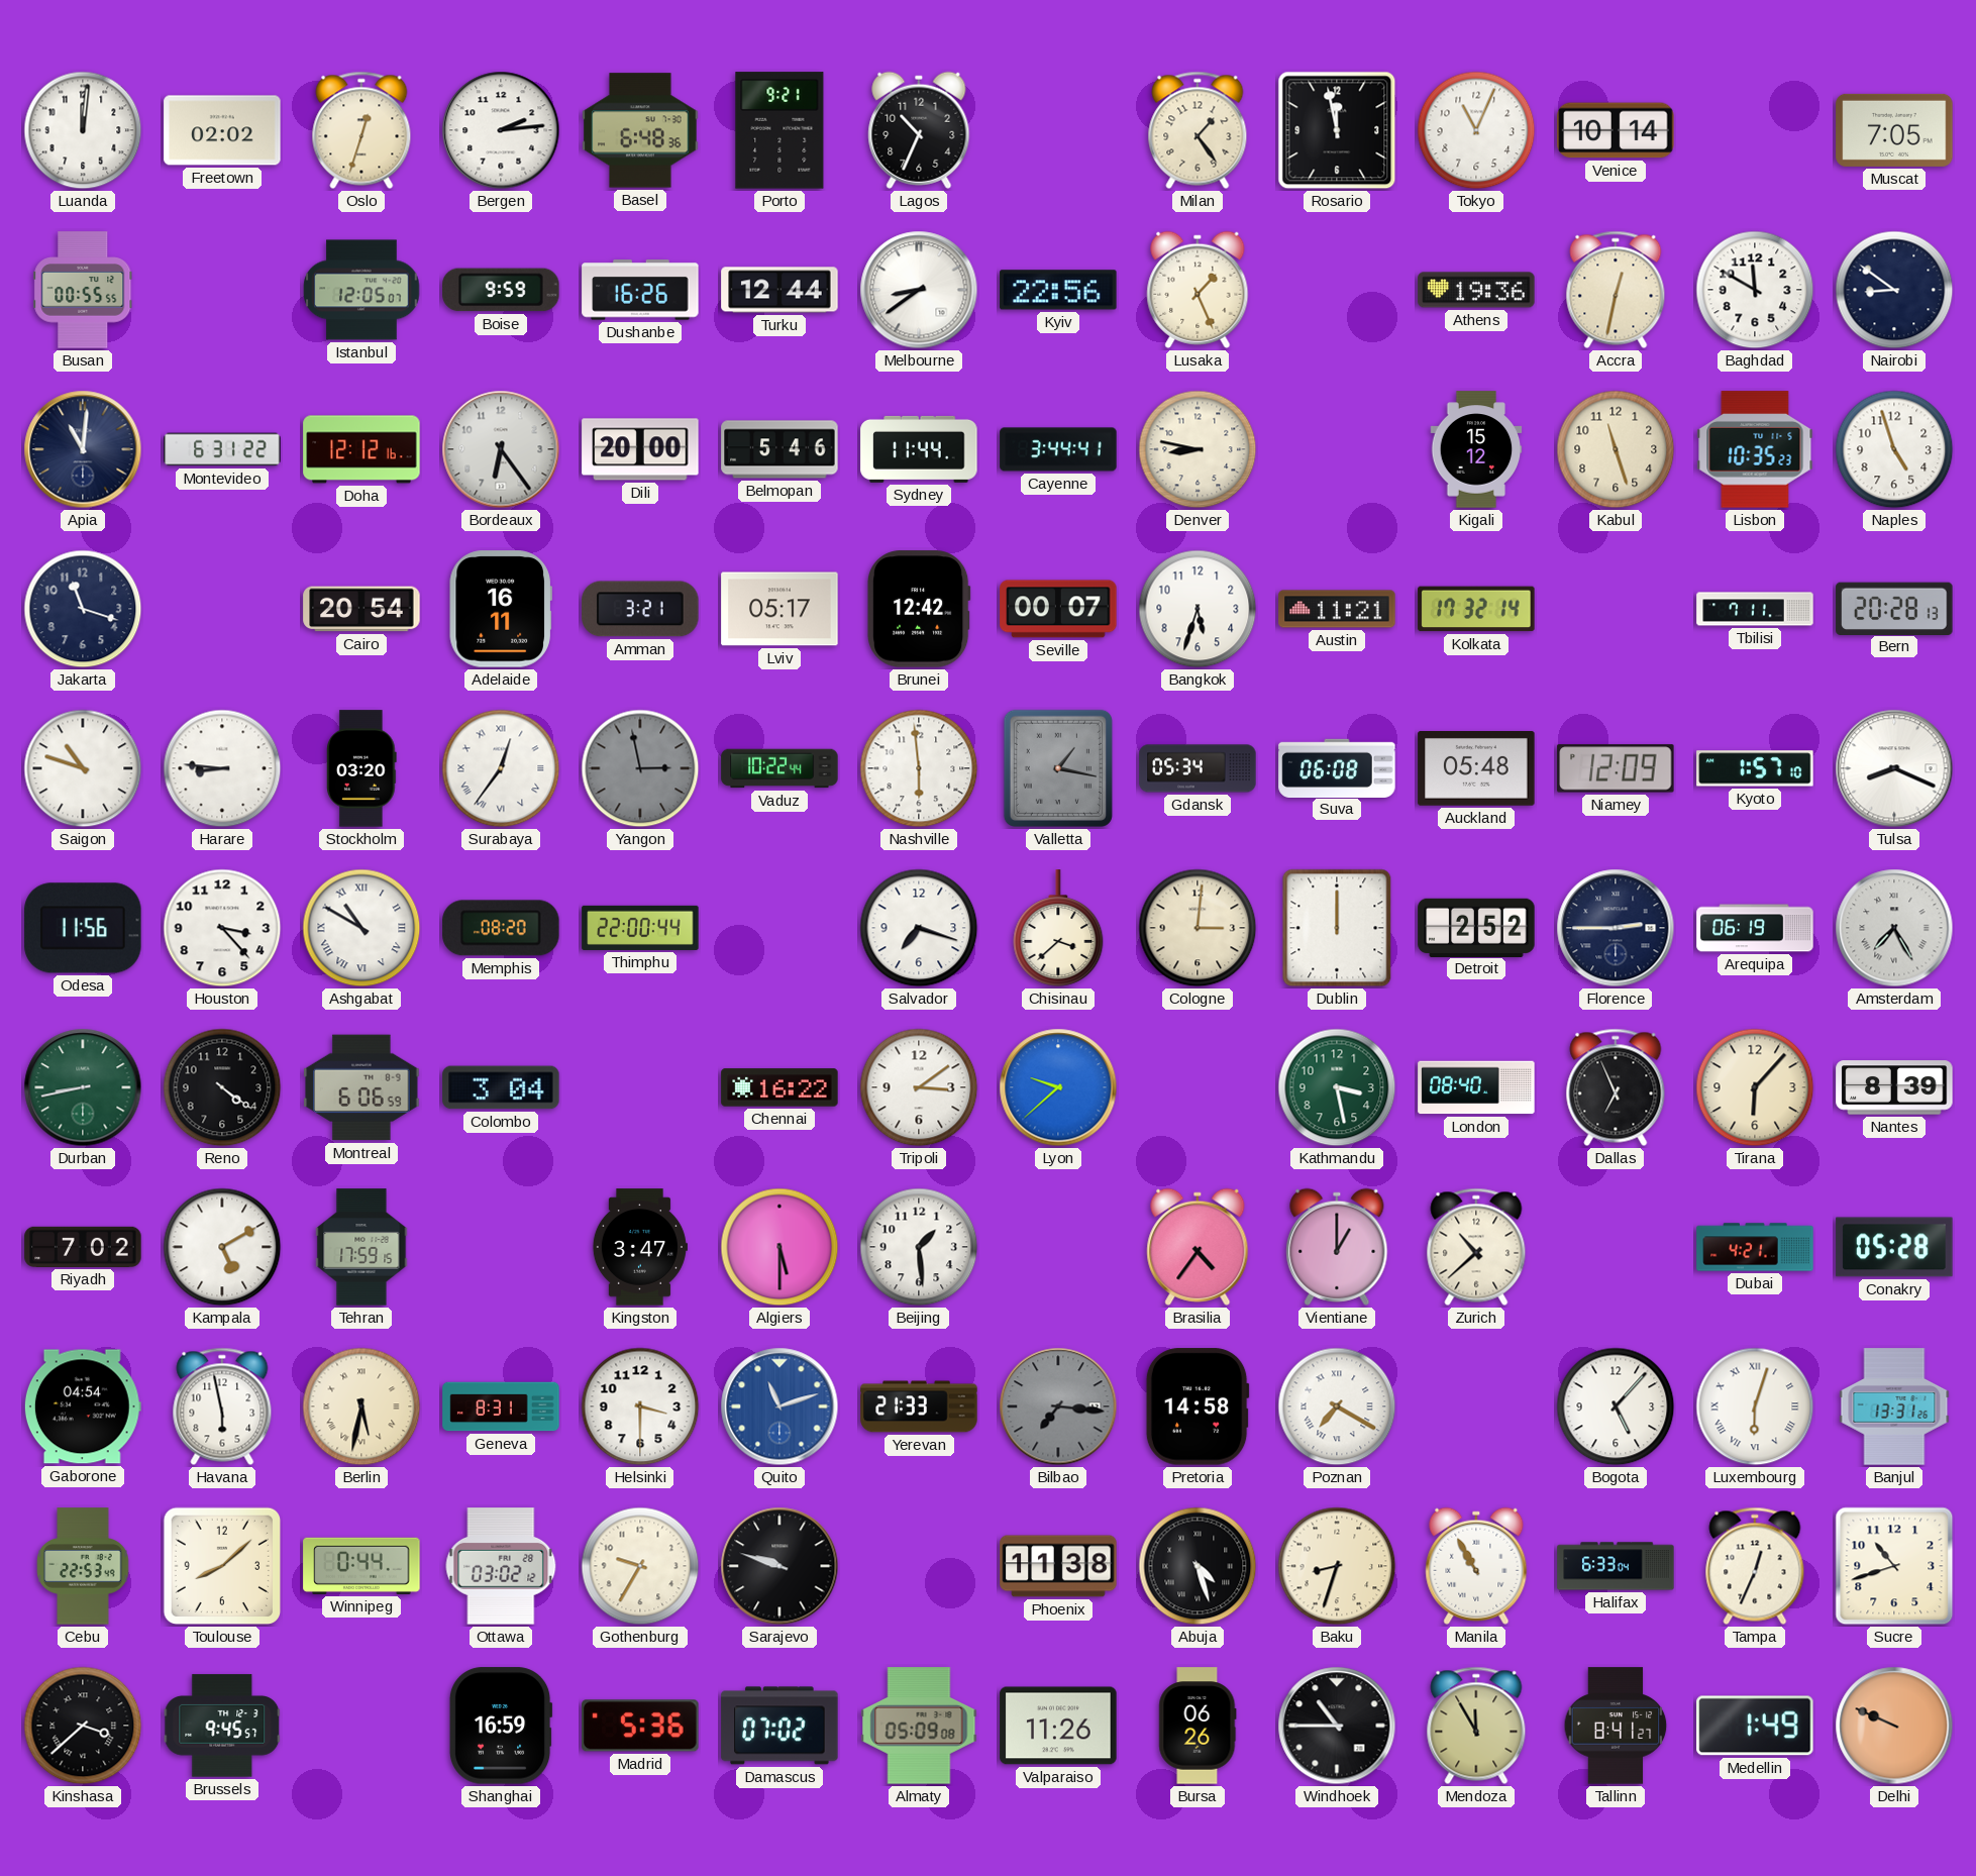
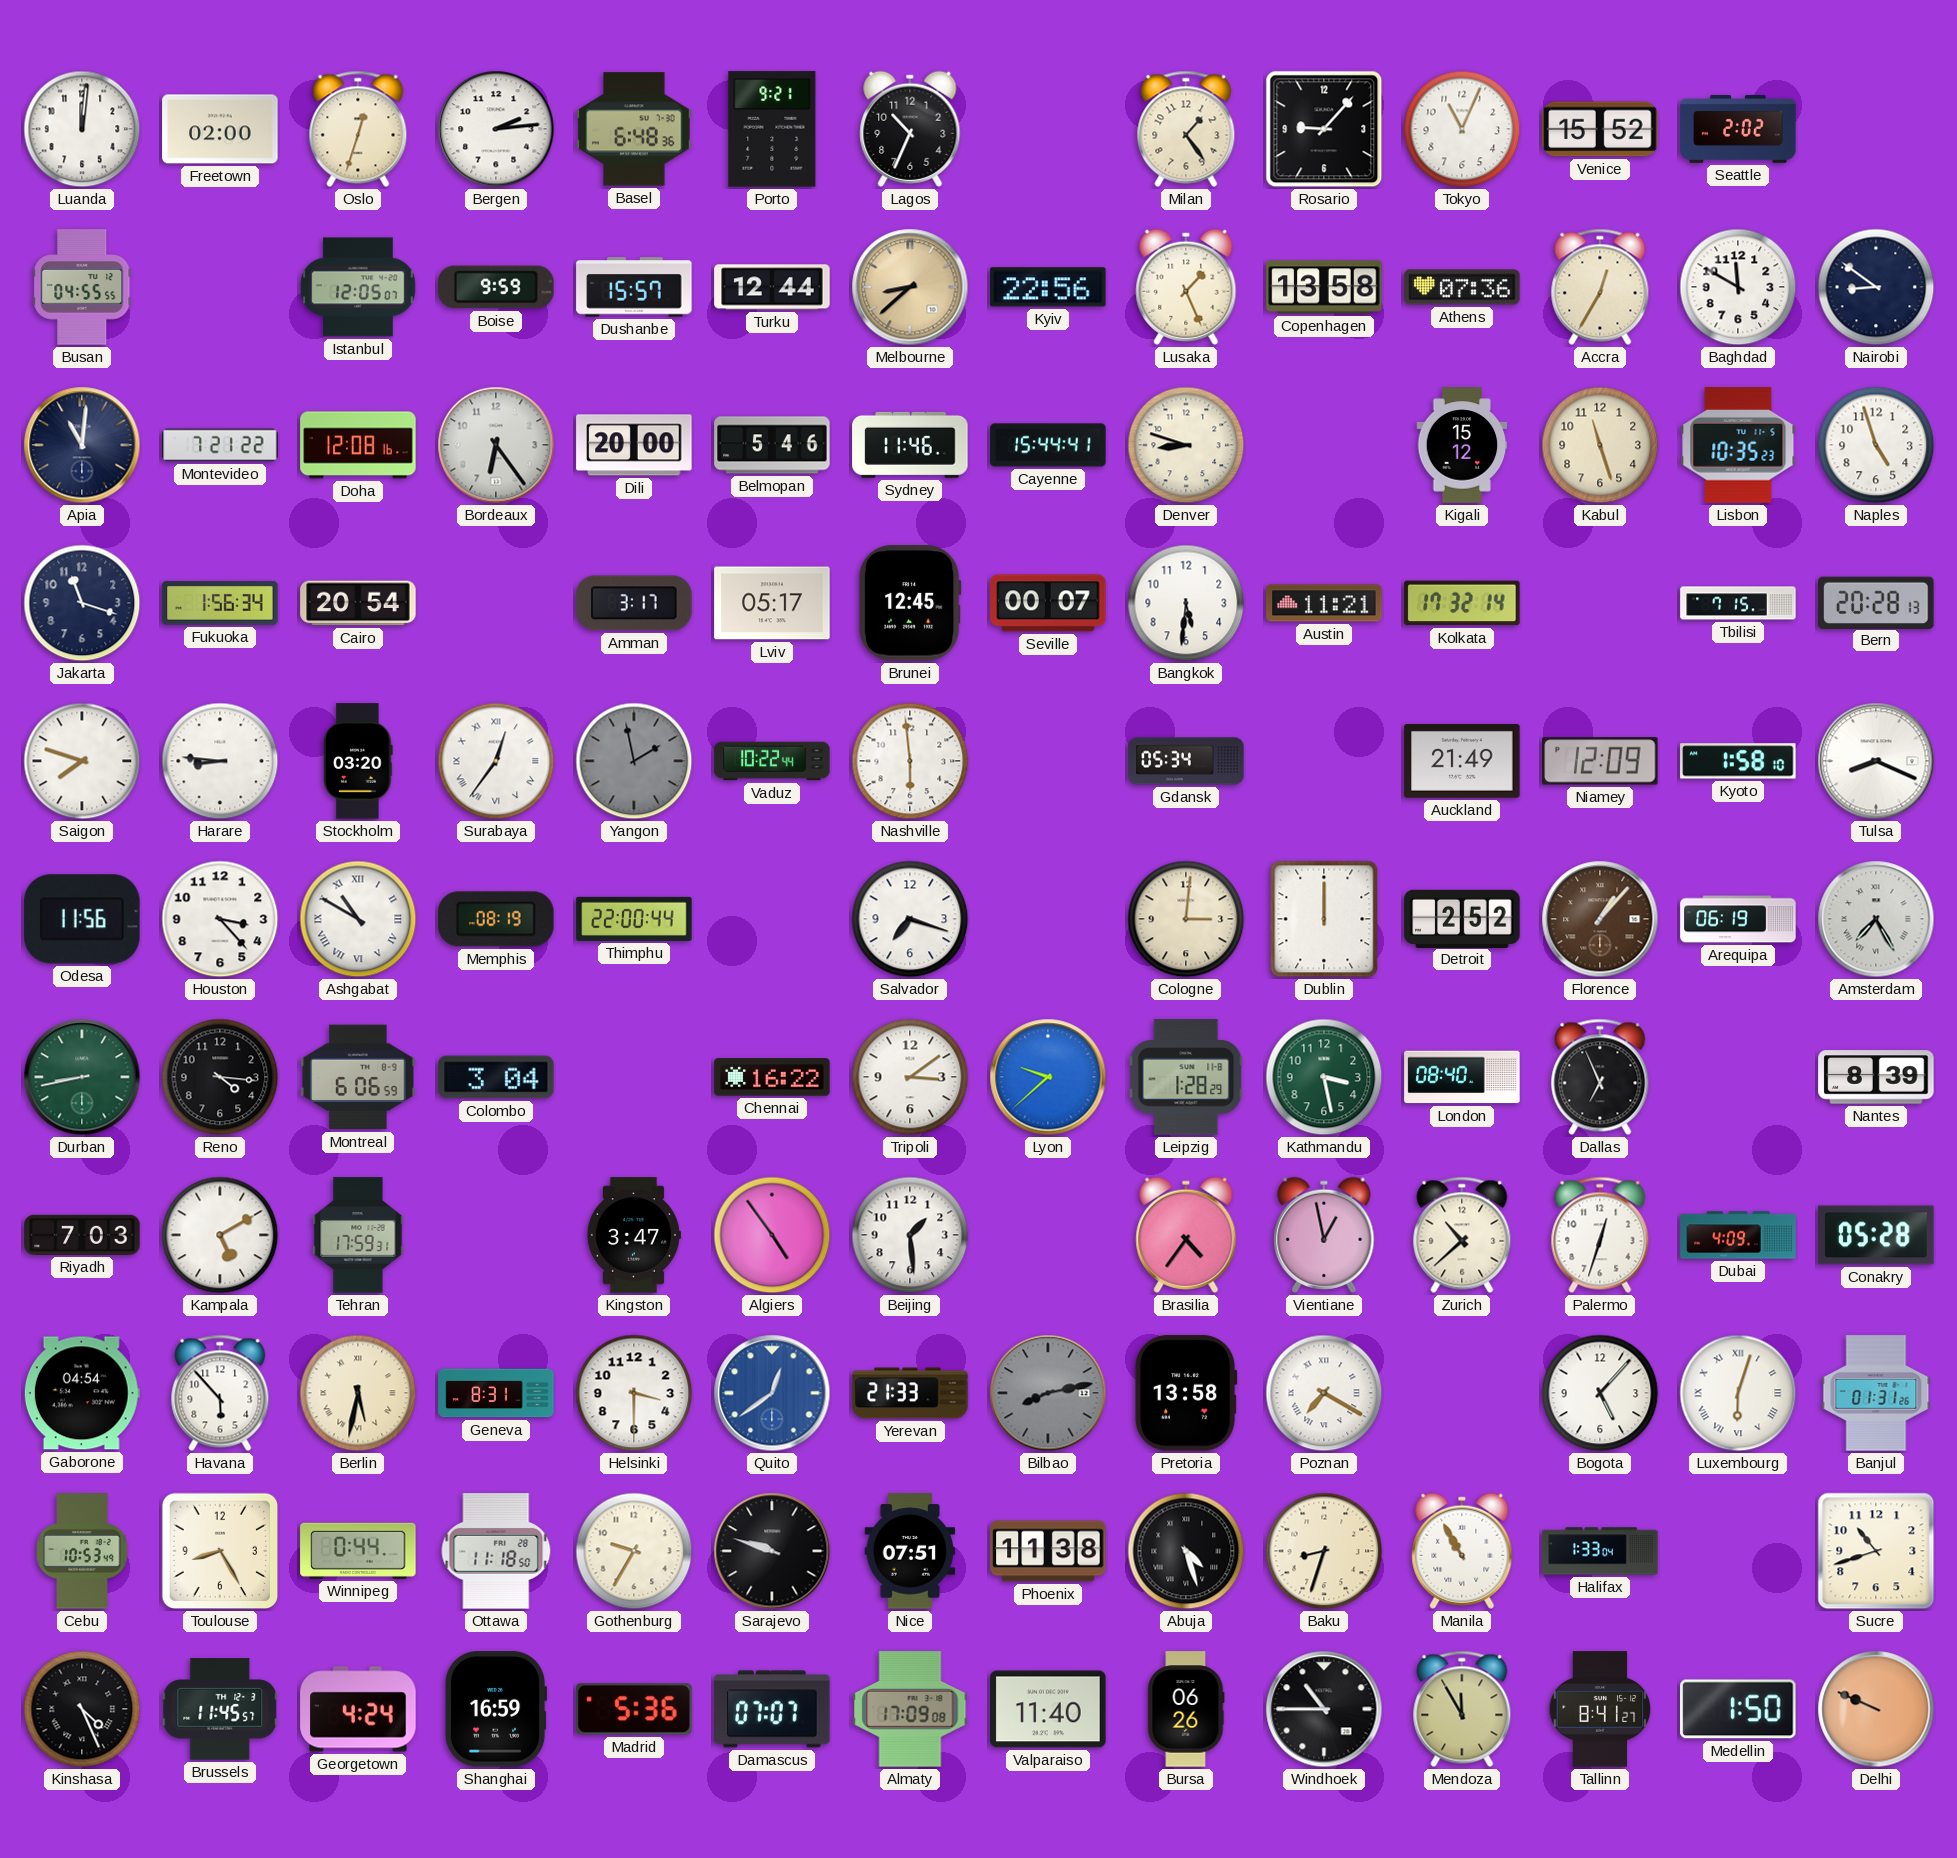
Freetown: 02:02 -> 02:00 (220, 129)
Rosario: 11:58 -> 9:07 (1324, 129)
Venice: 10:14 -> 15:52 (1600, 129)
Seattle: none -> 2:02 (1738, 129)
Muscat: 7:05 -> none (1894, 130)
Busan: 00:55 -> 04:55 (82, 287)
Dushanbe: 16:26 -> 15:57 (634, 287)
Melbourne: 8:39 -> 8:38 (910, 287)
Melbourne dial: white -> champagne (910, 287)
Copenhagen: none -> 13:58 (1324, 287)
Athens: 19:36 -> 07:36 (1462, 287)
Accra: 12:32 -> 12:35 (1600, 287)
Montevideo: 6:31 -> 7:21 (220, 445)
Doha: 12:12 -> 12:08 (358, 445)
Sydney: 11:44 -> 11:46 (910, 445)
Cayenne: 3:44 -> 15:44 (1048, 445)
Denver: 8:47 -> 8:48 (1186, 445)
Fukuoka: none -> 1:56 (220, 603)
Adelaide: 16:11 -> none (501, 609)
Amman: 3:21 -> 3:17 (634, 603)
Brunei: 12:42 -> 12:45 (910, 603)
Bangkok: 5:33 -> 5:31 (1186, 603)
Tbilisi: 7:11 -> 7:15 (1738, 603)
Saigon: 10:48 -> 7:48 (82, 761)
Yangon: 2:58 -> 1:58 (634, 761)
Valletta: 1:17 -> none (1058, 768)
Suva: 06:08 -> none (1337, 767)
Auckland: 05:48 -> 21:49 (1462, 762)
Kyoto: 1:57 -> 1:58 (1738, 761)
Memphis: 08:20 -> 08:19 (496, 919)
Chisinau: 3:38 -> none (1058, 928)
Florence: 2:45 -> 1:07 (1600, 919)
Florence dial: navy -> brown (1600, 919)
Reno: 4:21 -> 4:16 (220, 1077)
Leipzig: none -> 1:28 (1186, 1077)
Tirana: 6:07 -> none (1755, 1087)
Riyadh: 7:02 -> 7:03 (82, 1235)
Tehran: 17:59:15 -> 17:59:31 (358, 1235)
Algiers: 5:30 -> 4:54 (772, 1235)
Vientiane: 1:00 -> 12:58 (1324, 1235)
Palermo: none -> 12:33 (1600, 1235)
Dubai: 4:21 -> 4:09 (1738, 1235)
Havana: 5:58 -> 5:53 (220, 1393)
Quito: 11:12 -> 12:39 (772, 1393)
Bilbao: 7:16 -> 8:13 (1048, 1393)
Pretoria: 14:58 -> 13:58 (1186, 1393)
Banjul: 13:31 -> 01:31 (1876, 1393)
Cebu: 22:53 -> 10:53 (82, 1551)
Toulouse: 8:08 -> 8:25 (220, 1551)
Ottawa: 03:02 -> 11:18 (496, 1551)
Nice: none -> 07:51 (910, 1551)
Halifax: 6:33 -> 1:33 (1600, 1551)
Tampa: 12:34 -> none (1755, 1566)
Kinshasa: 3:38 -> 4:26 (82, 1709)
Brussels: 9:45 -> 11:45 (220, 1709)
Georgetown: none -> 4:24 (358, 1709)
Damascus: 07:02 -> 07:07 (772, 1709)
Almaty: 05:09 -> 17:09 (910, 1709)
Valparaiso: 11:26 -> 11:40 (1048, 1709)
Medellin: 1:49 -> 1:50 (1738, 1709)
